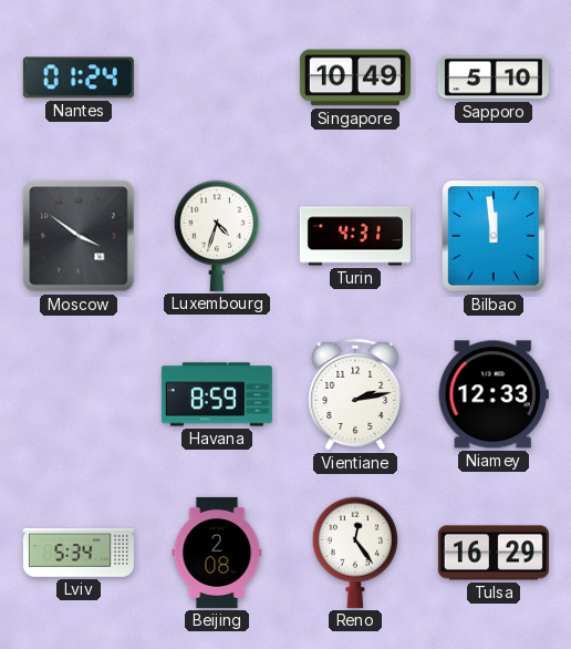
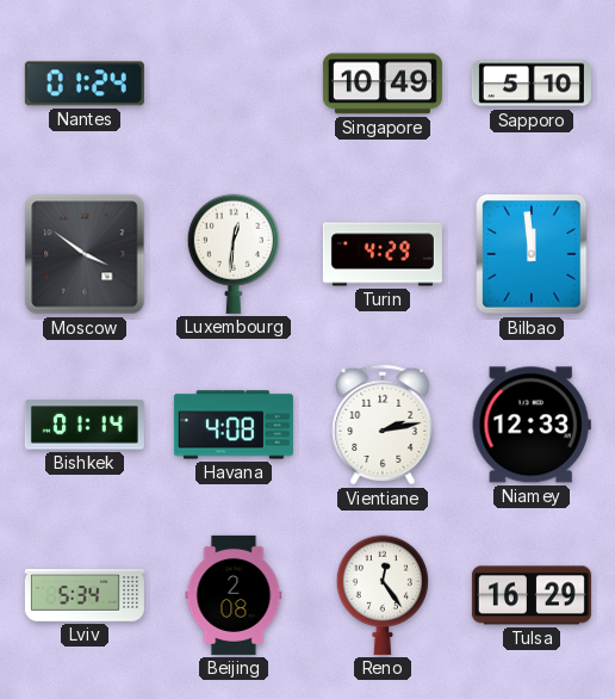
Luxembourg: 4:33 -> 12:31 (234, 254)
Turin: 4:31 -> 4:29 (383, 254)
Bishkek: none -> 01:14 (85, 425)
Havana: 8:59 -> 4:08 (234, 425)
